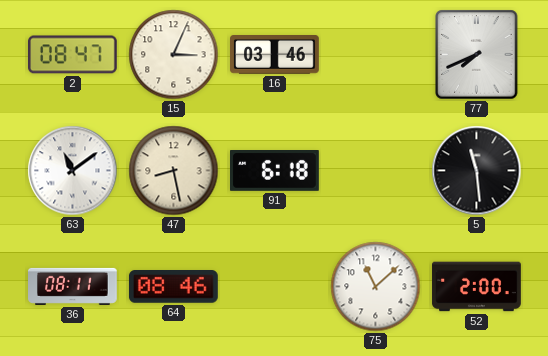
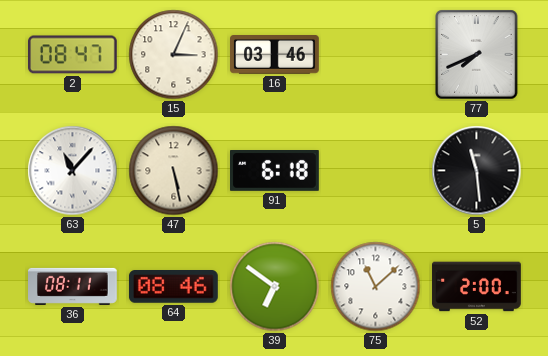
63: 11:09 -> 11:07 (73, 171)
47: 8:28 -> 5:28 (174, 171)
39: none -> 6:51 (275, 287)
